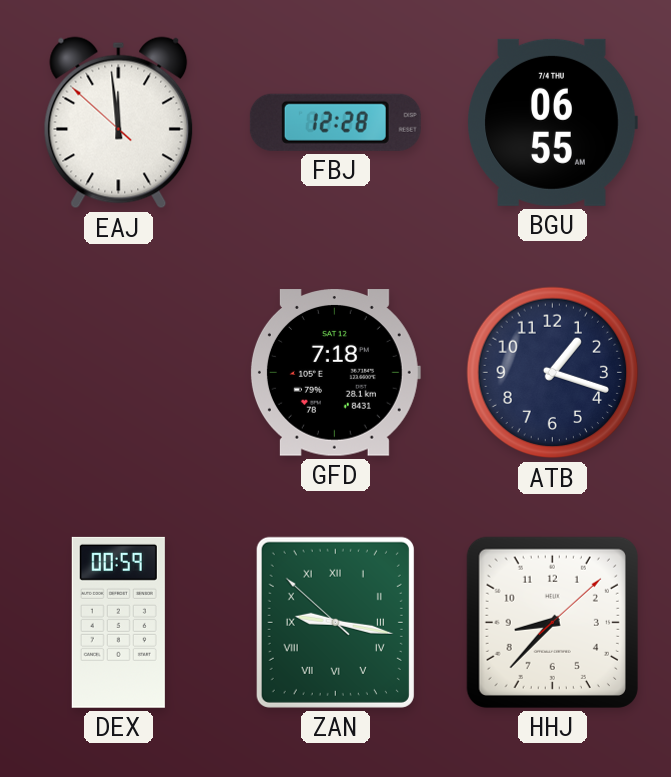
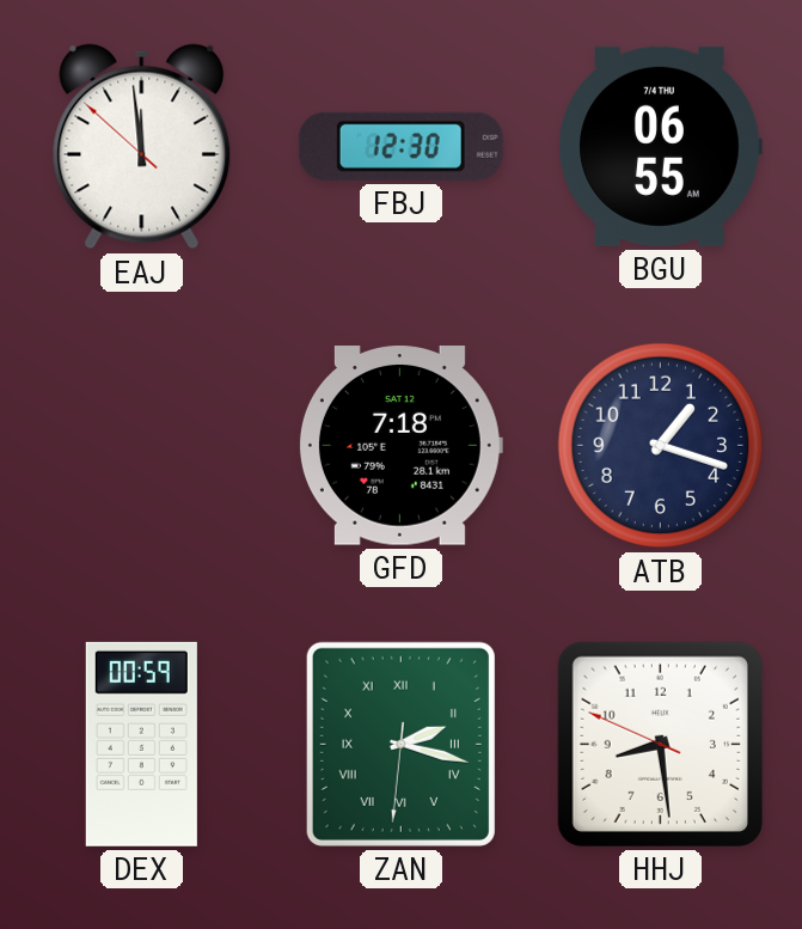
FBJ: 12:28 -> 12:30 (400, 146)
ZAN: 9:16 -> 2:17 (400, 744)
HHJ: 8:37 -> 8:28 (660, 744)
